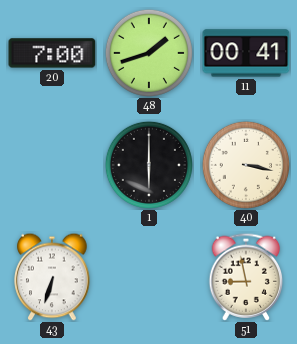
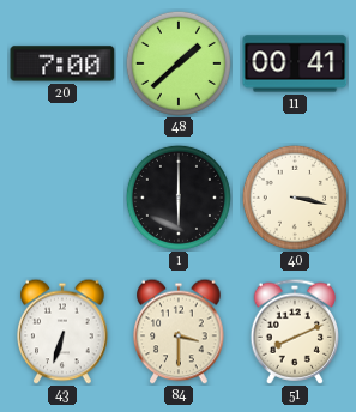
48: 1:42 -> 1:38 (179, 63)
84: none -> 3:30 (179, 332)
51: 8:58 -> 8:11 (295, 332)
